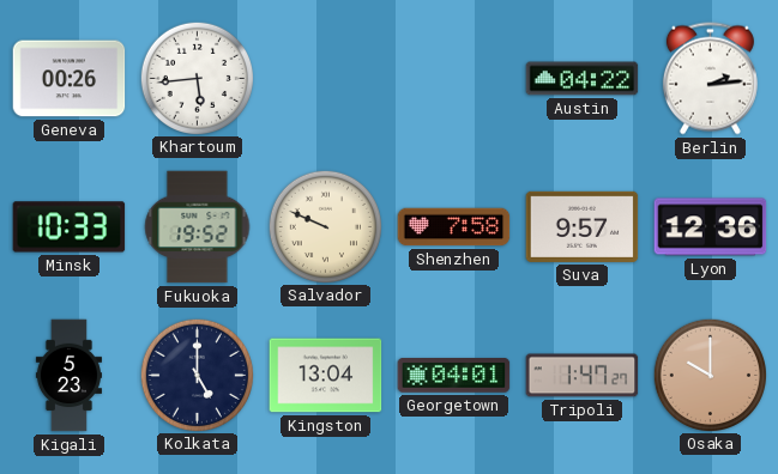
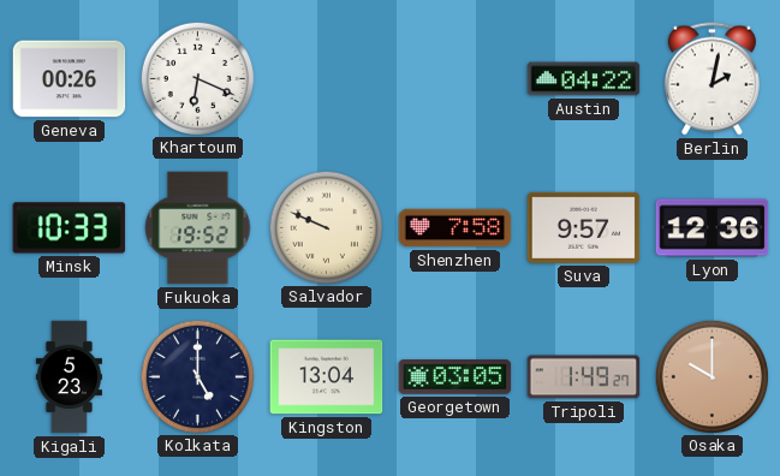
Khartoum: 5:44 -> 6:19 (197, 78)
Berlin: 2:14 -> 2:02 (711, 79)
Georgetown: 04:01 -> 03:05 (456, 377)
Tripoli: 1:47 -> 1:49 (584, 377)
